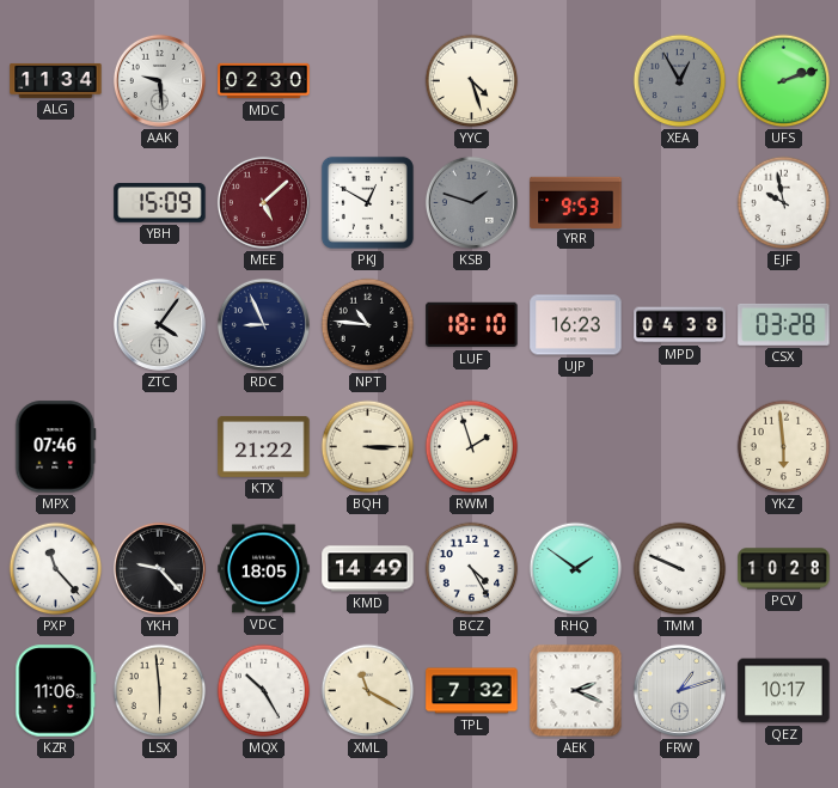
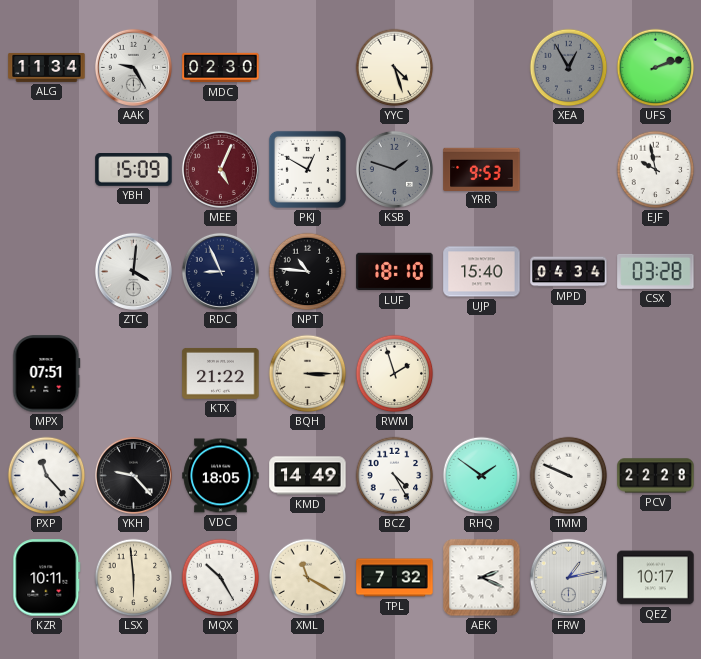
AAK: 9:29 -> 9:25 (133, 67)
MEE: 5:08 -> 5:04 (220, 169)
ZTC: 4:06 -> 4:01 (133, 271)
UJP: 16:23 -> 15:40 (482, 272)
MPD: 04:38 -> 04:34 (569, 272)
MPX: 07:46 -> 07:51 (47, 374)
YKZ: 5:59 -> none (784, 447)
PCV: 10:28 -> 22:28 (656, 476)
KZR: 11:06 -> 10:11 (47, 578)
FRW: 1:12 -> 1:13 (568, 577)
